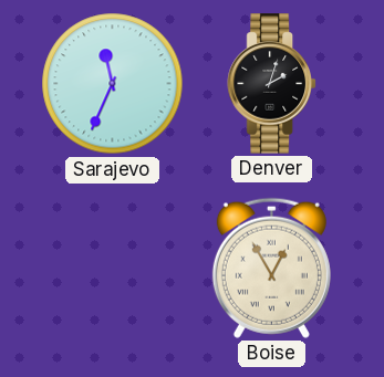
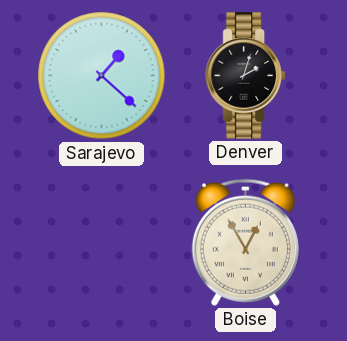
Sarajevo: 11:34 -> 1:22 (102, 76)
